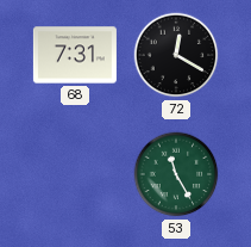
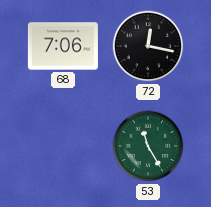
68: 7:31 -> 7:06 (63, 46)
72: 12:20 -> 12:17 (148, 46)
